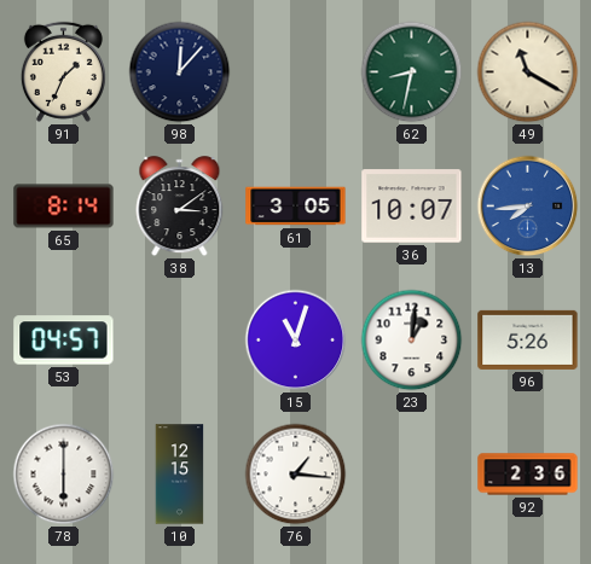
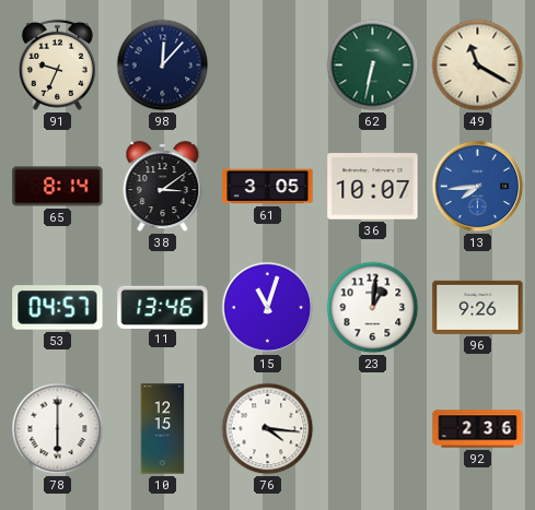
91: 1:34 -> 9:34 (57, 64)
62: 8:32 -> 6:32 (373, 66)
11: none -> 13:46 (163, 307)
96: 5:26 -> 9:26 (478, 307)
76: 1:16 -> 4:16 (268, 429)
